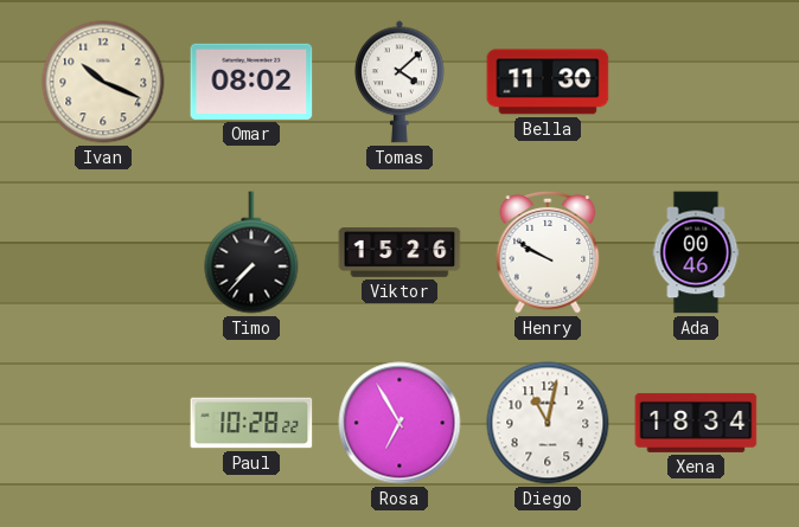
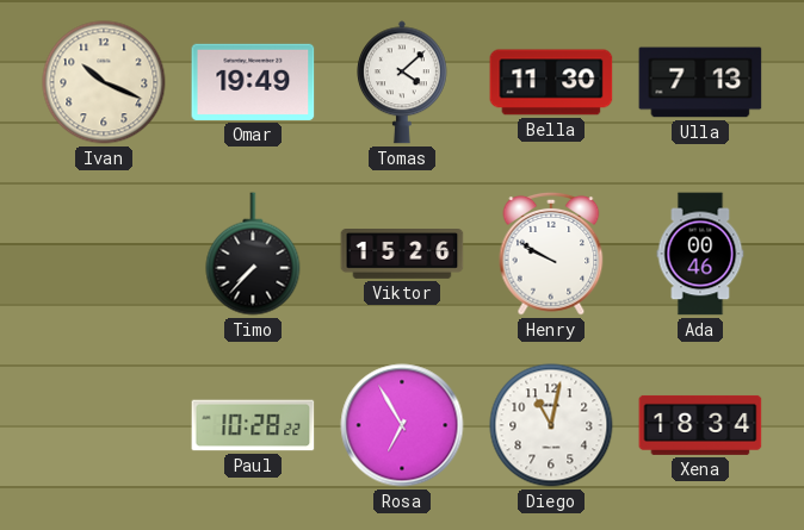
Omar: 08:02 -> 19:49 (253, 82)
Ulla: none -> 7:13 (700, 82)
